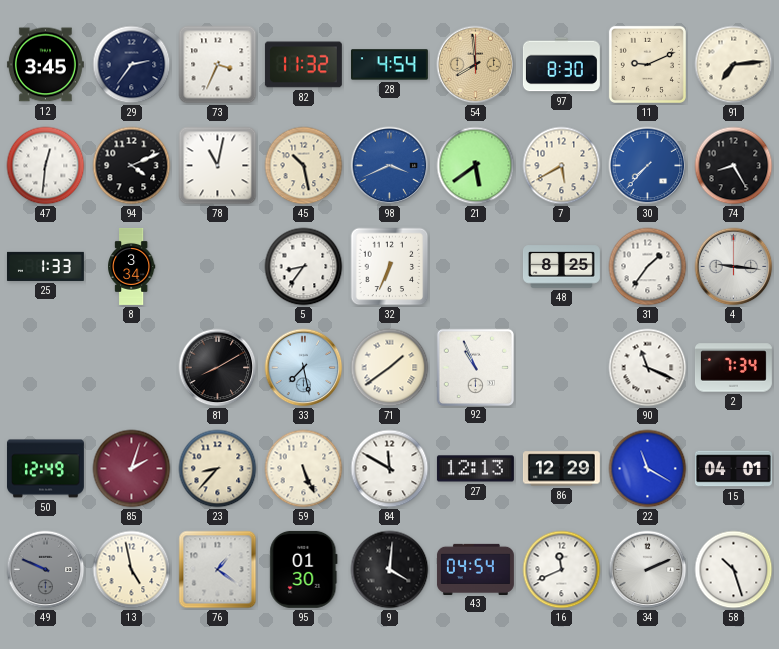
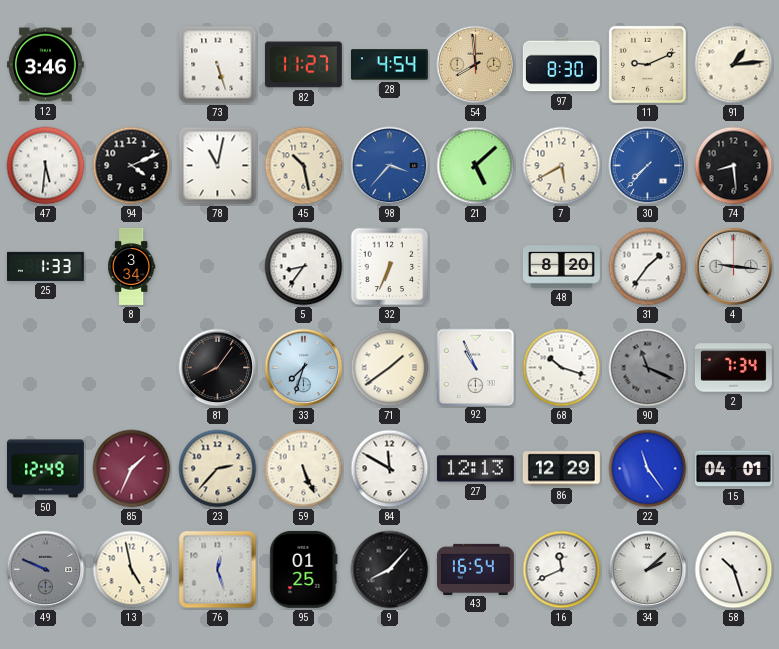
12: 3:45 -> 3:46 (45, 65)
29: 2:36 -> none (132, 65)
73: 3:34 -> 5:27 (218, 65)
82: 11:32 -> 11:27 (303, 65)
91: 7:14 -> 1:14 (734, 65)
47: 12:31 -> 5:31 (46, 166)
98: 3:41 -> 3:37 (390, 166)
21: 5:39 -> 5:08 (476, 166)
74: 8:25 -> 8:29 (734, 166)
48: 8:25 -> 8:20 (561, 267)
81: 8:10 -> 8:06 (218, 368)
33: 7:28 -> 7:33 (304, 368)
68: none -> 10:18 (562, 368)
90 dial: white -> grey (648, 368)
85: 2:03 -> 1:34 (132, 469)
23: 8:37 -> 2:37 (218, 469)
22: 11:20 -> 11:24 (648, 469)
76: 1:21 -> 12:27 (218, 570)
95: 01:30 -> 01:25 (304, 569)
9: 4:01 -> 8:07 (390, 570)
43: 04:54 -> 16:54 (475, 569)
34: 2:11 -> 2:08 (648, 570)
